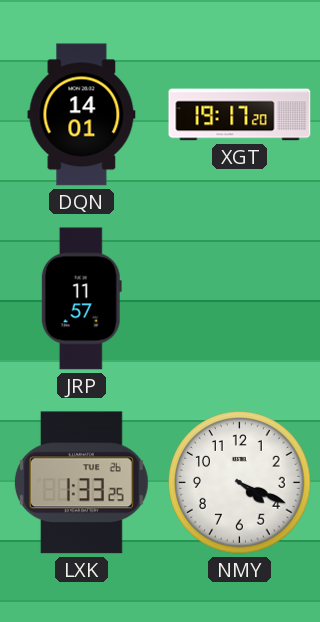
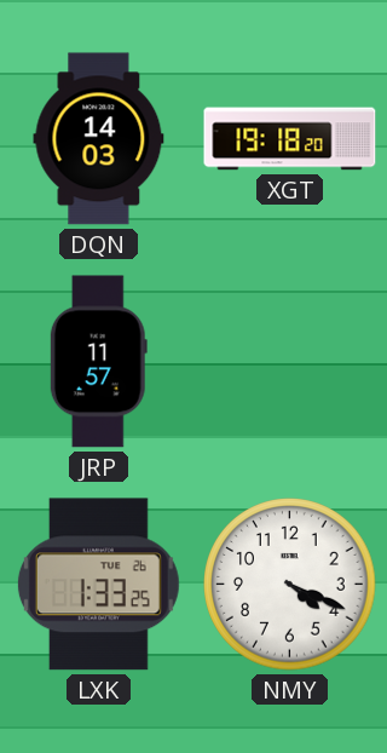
DQN: 14:01 -> 14:03 (99, 139)
XGT: 19:17 -> 19:18 (290, 139)
